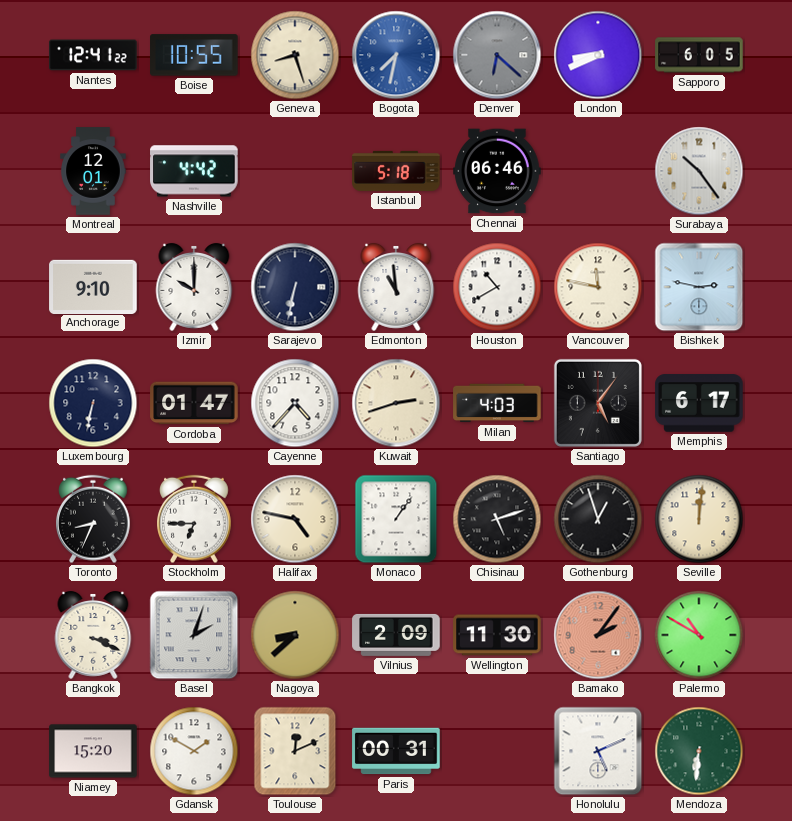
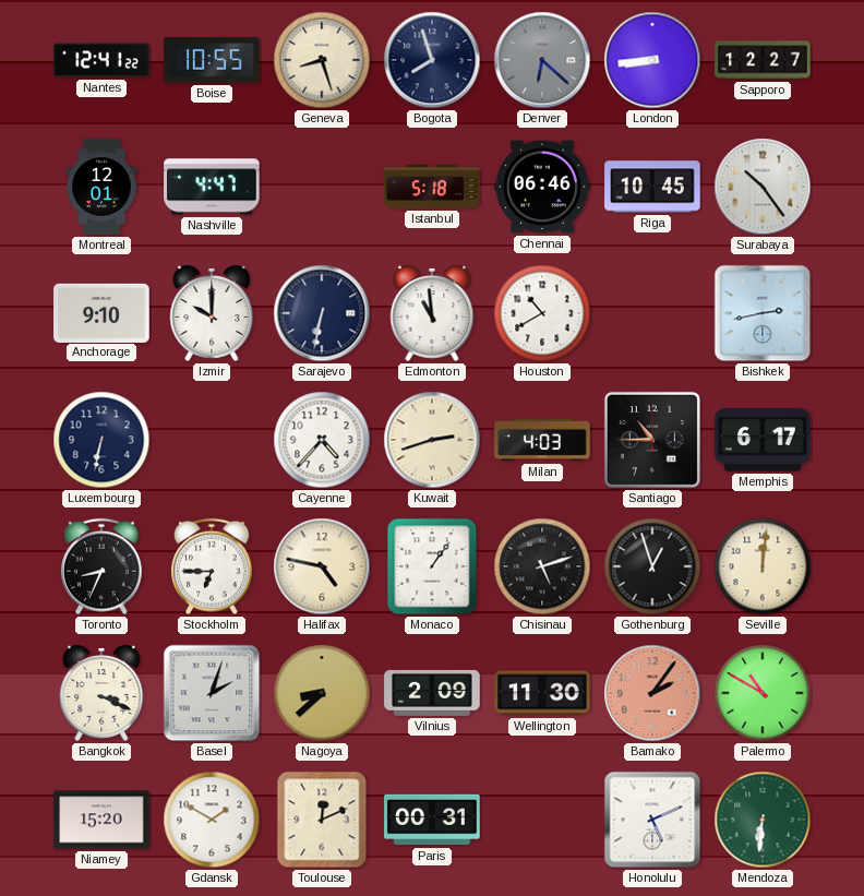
Bogota: 7:32 -> 7:57 (432, 60)
Bogota dial: blue -> navy (432, 60)
London: 8:41 -> 8:44 (652, 60)
Sapporo: 6:05 -> 12:27 (763, 60)
Nashville: 4:42 -> 4:47 (212, 187)
Riga: none -> 10:45 (652, 187)
Vancouver: 11:47 -> none (598, 287)
Bishkek: 2:47 -> 2:43 (763, 313)
Cordoba: 01:47 -> none (194, 403)
Santiago: 5:06 -> 10:45 (652, 440)
